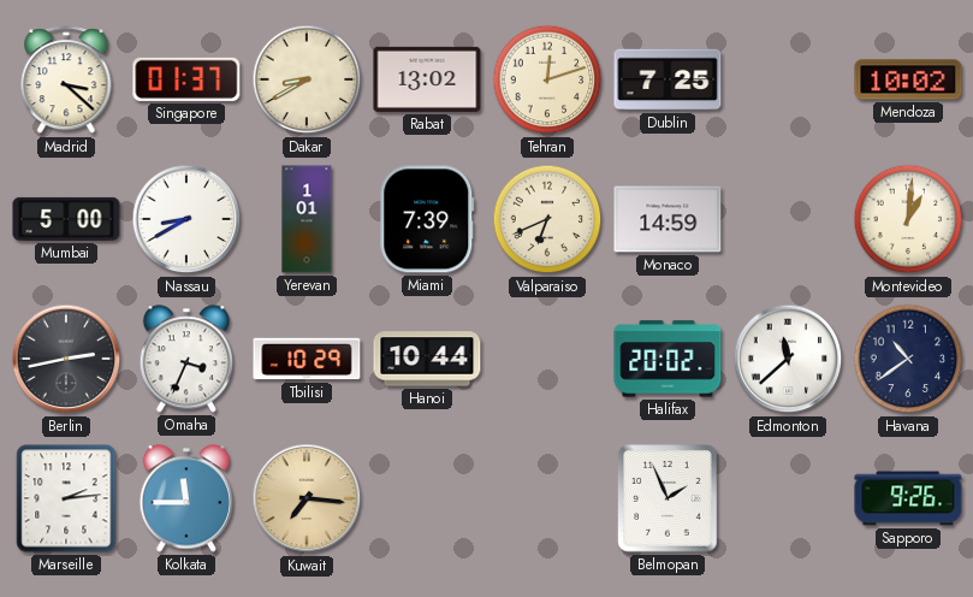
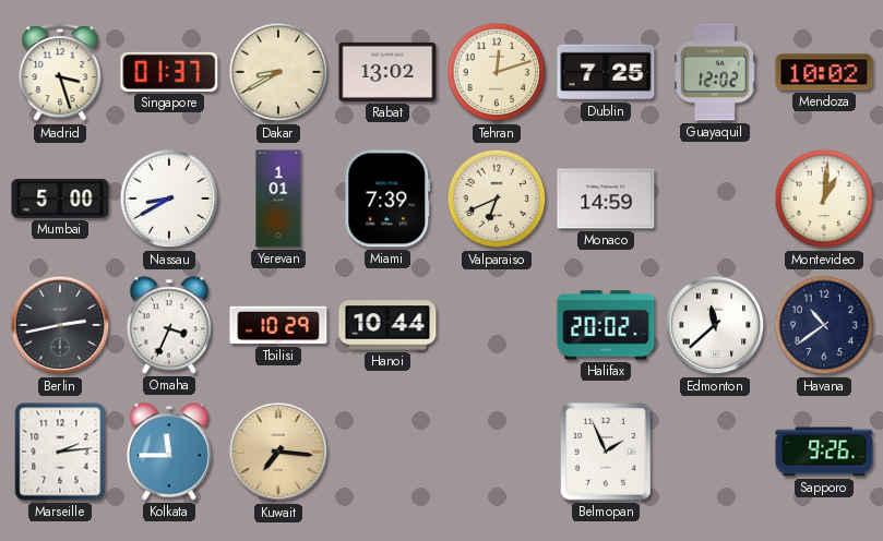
Madrid: 3:22 -> 3:27 (60, 73)
Guayaquil: none -> 12:02 (715, 72)
